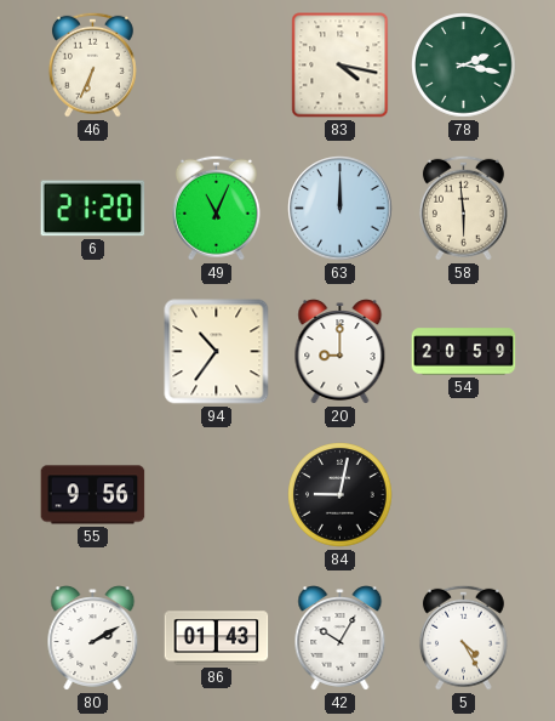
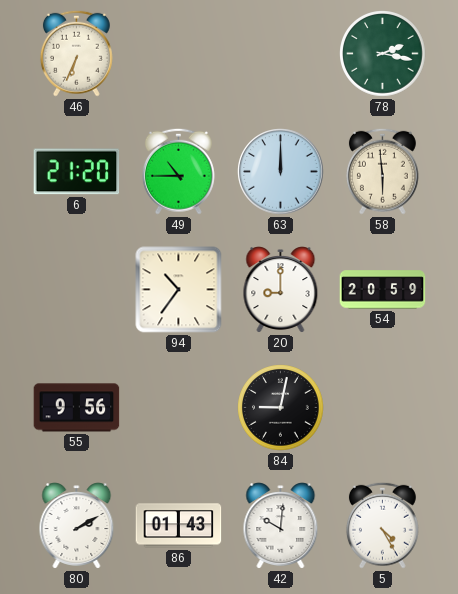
83: 4:17 -> none (341, 66)
49: 11:04 -> 10:45 (178, 171)
42: 10:05 -> 10:01 (281, 526)
